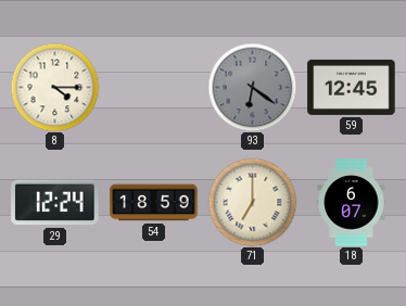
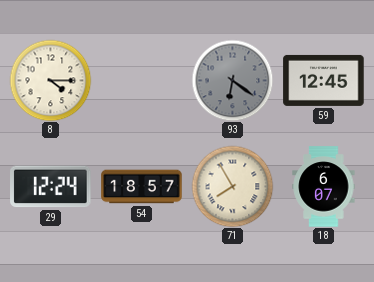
54: 18:59 -> 18:57 (142, 187)
71: 7:00 -> 7:55 (232, 186)
